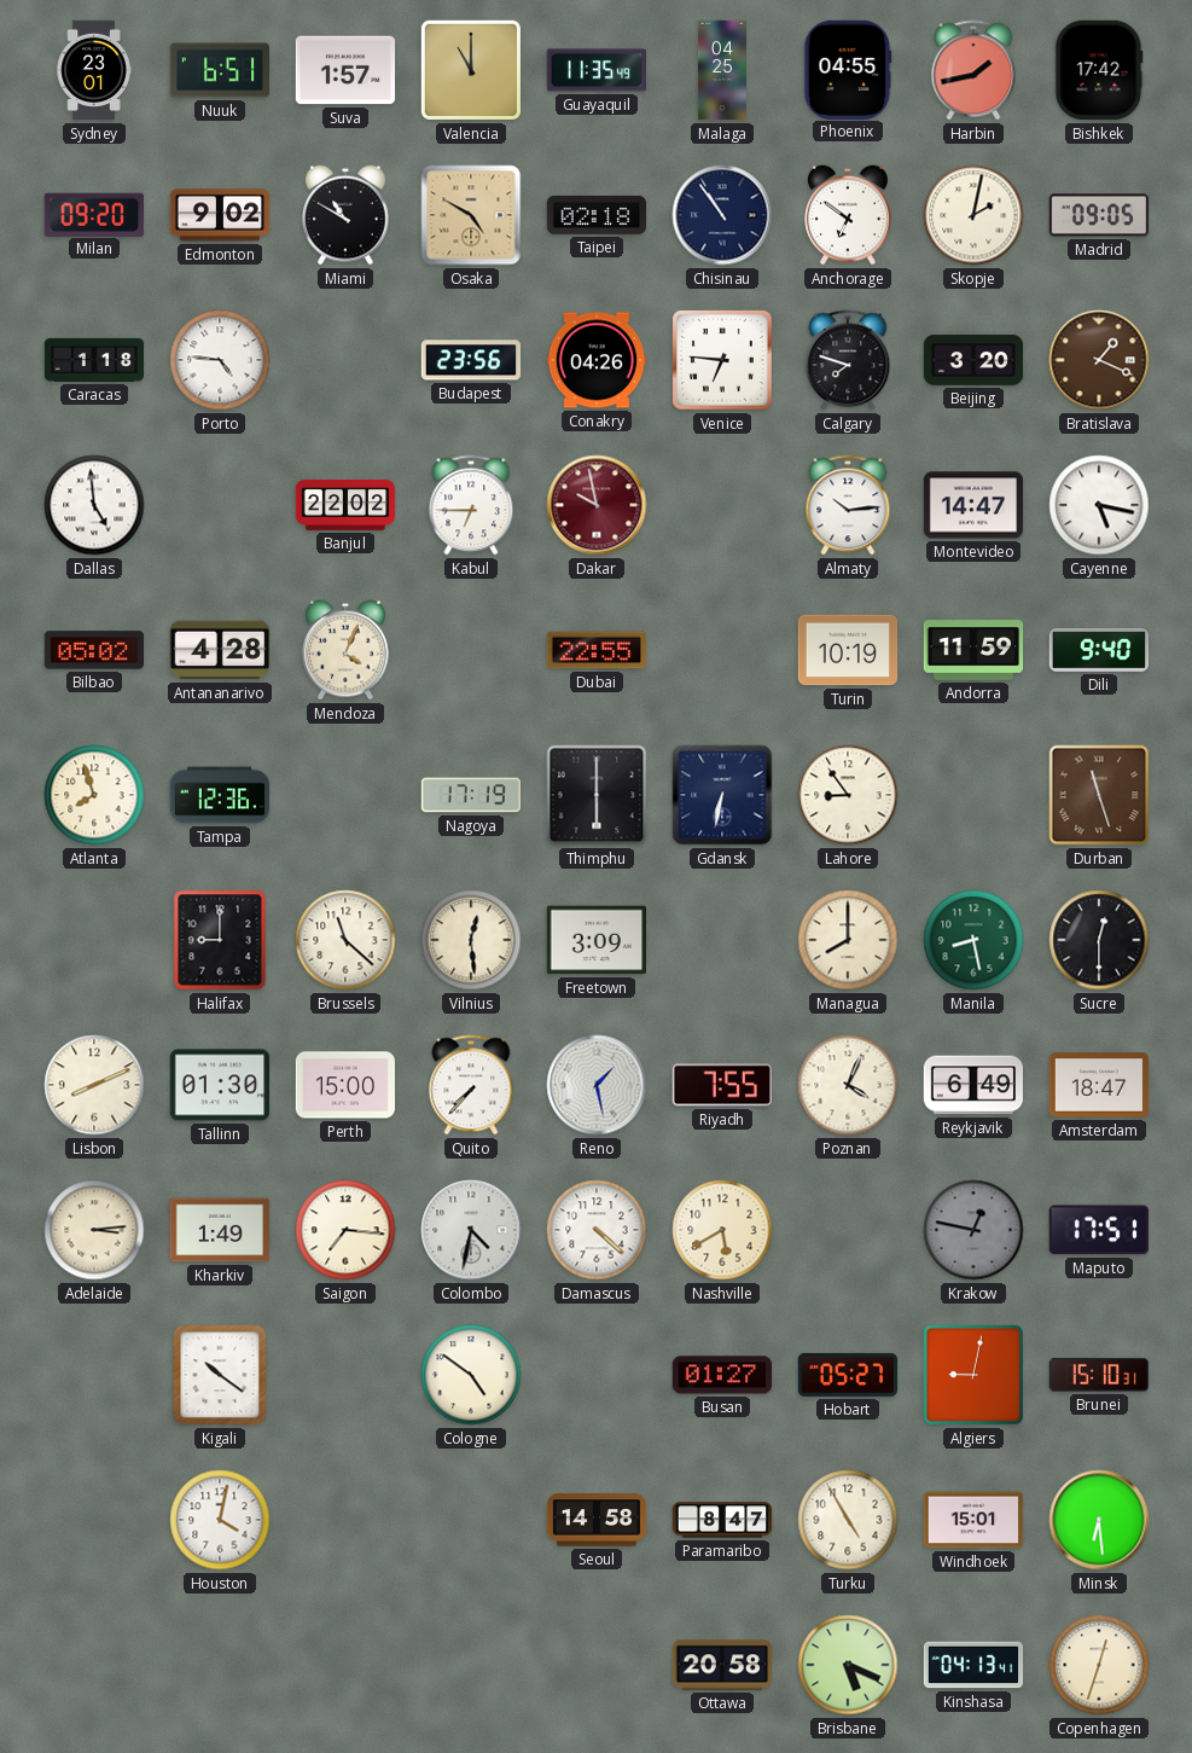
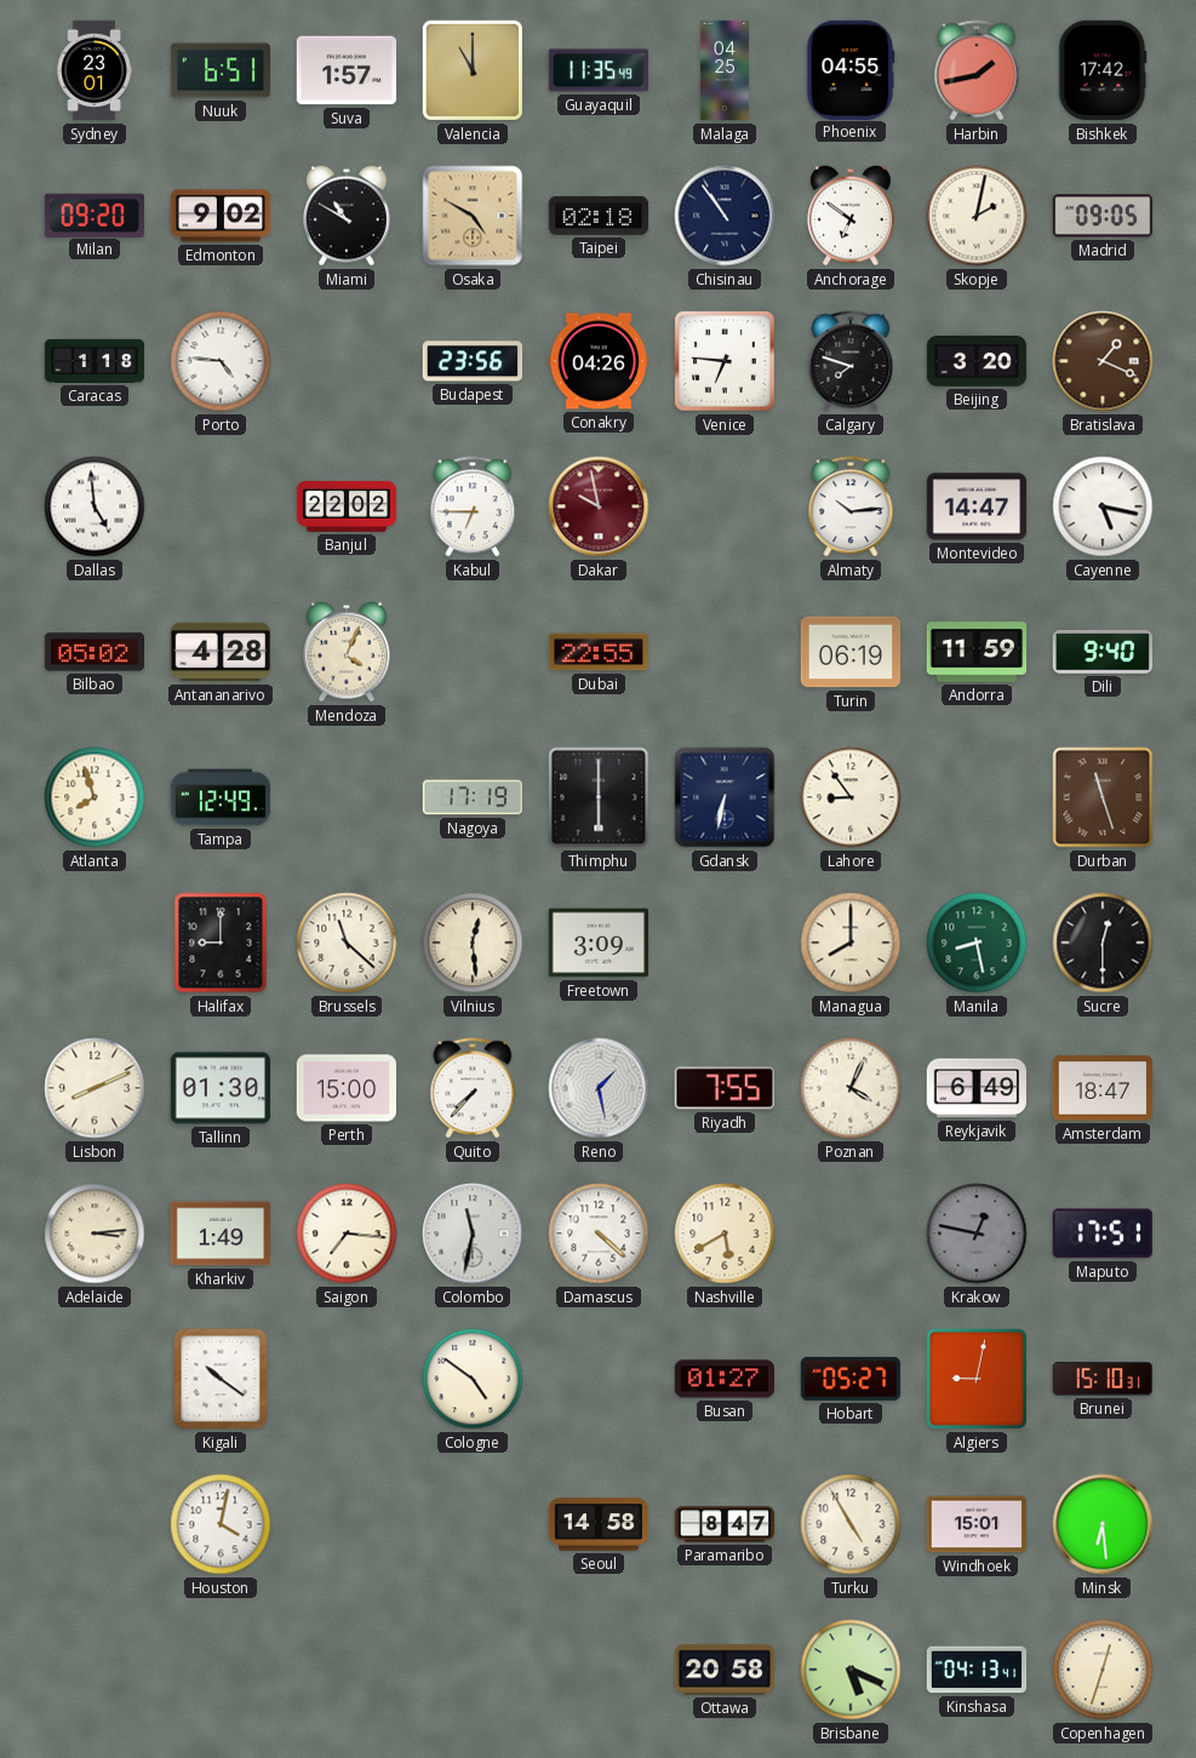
Turin: 10:19 -> 06:19 (851, 652)
Tampa: 12:36 -> 12:49 (221, 797)
Colombo: 4:32 -> 11:32 (473, 1233)
